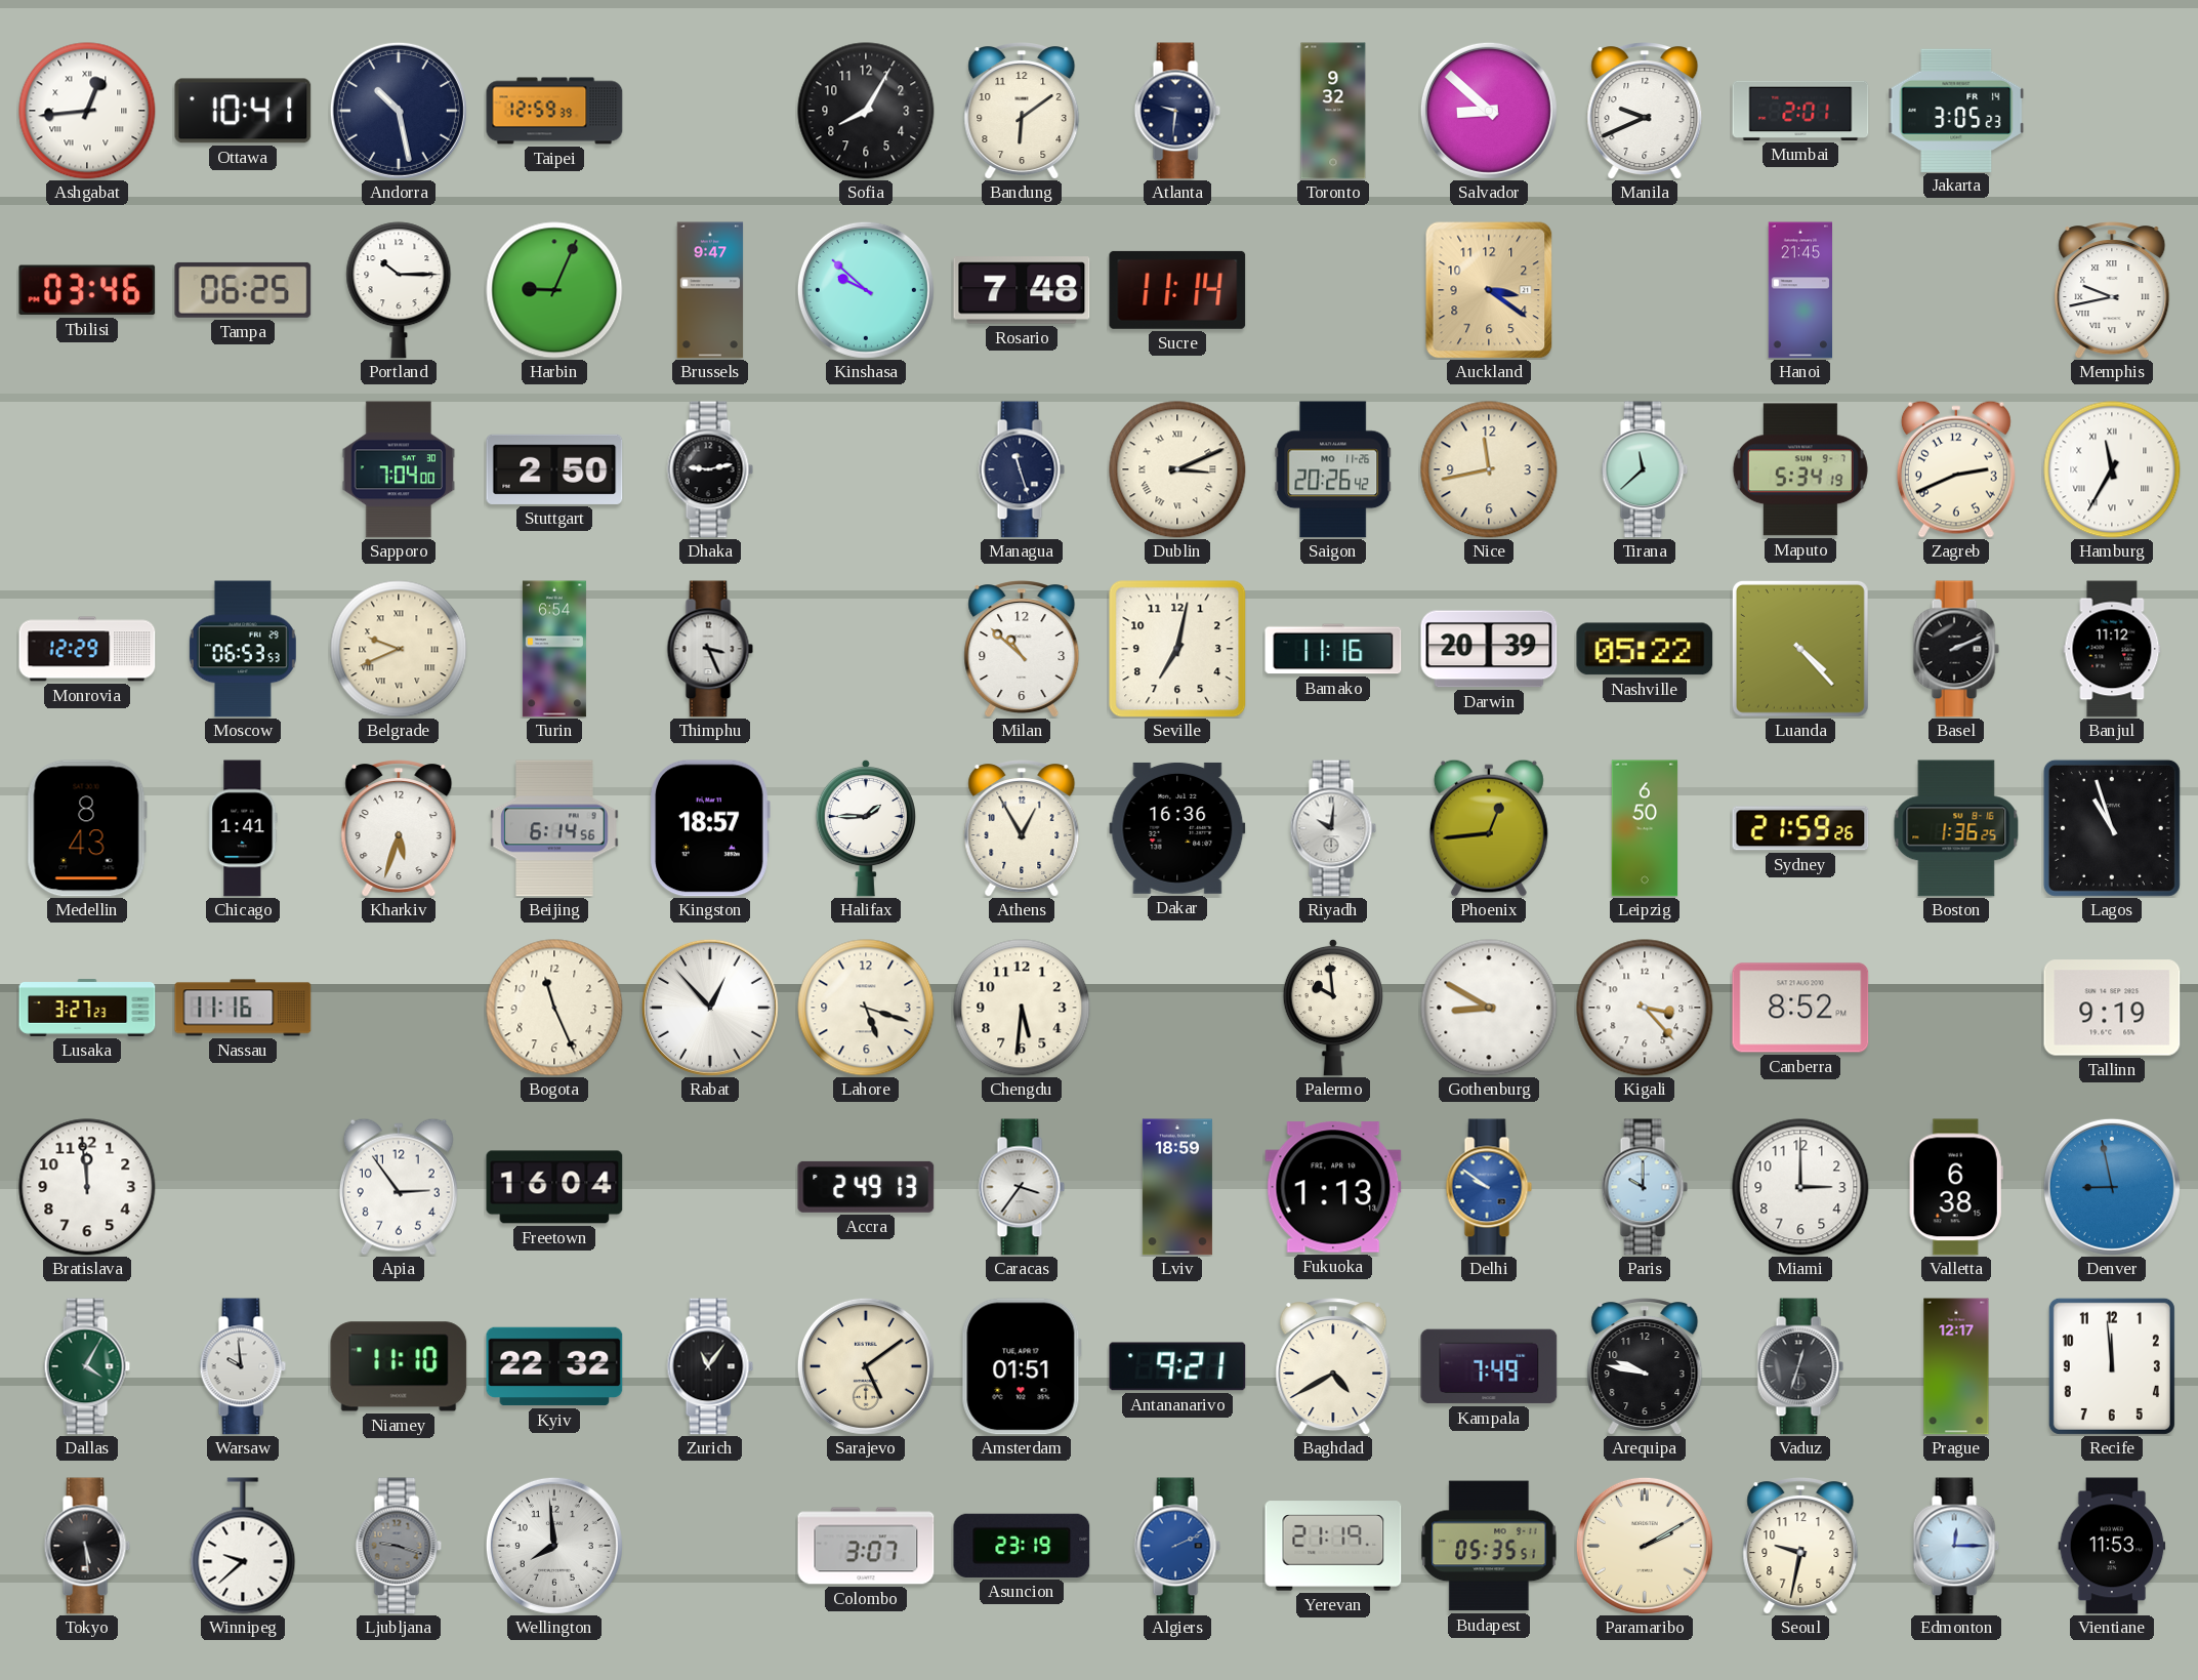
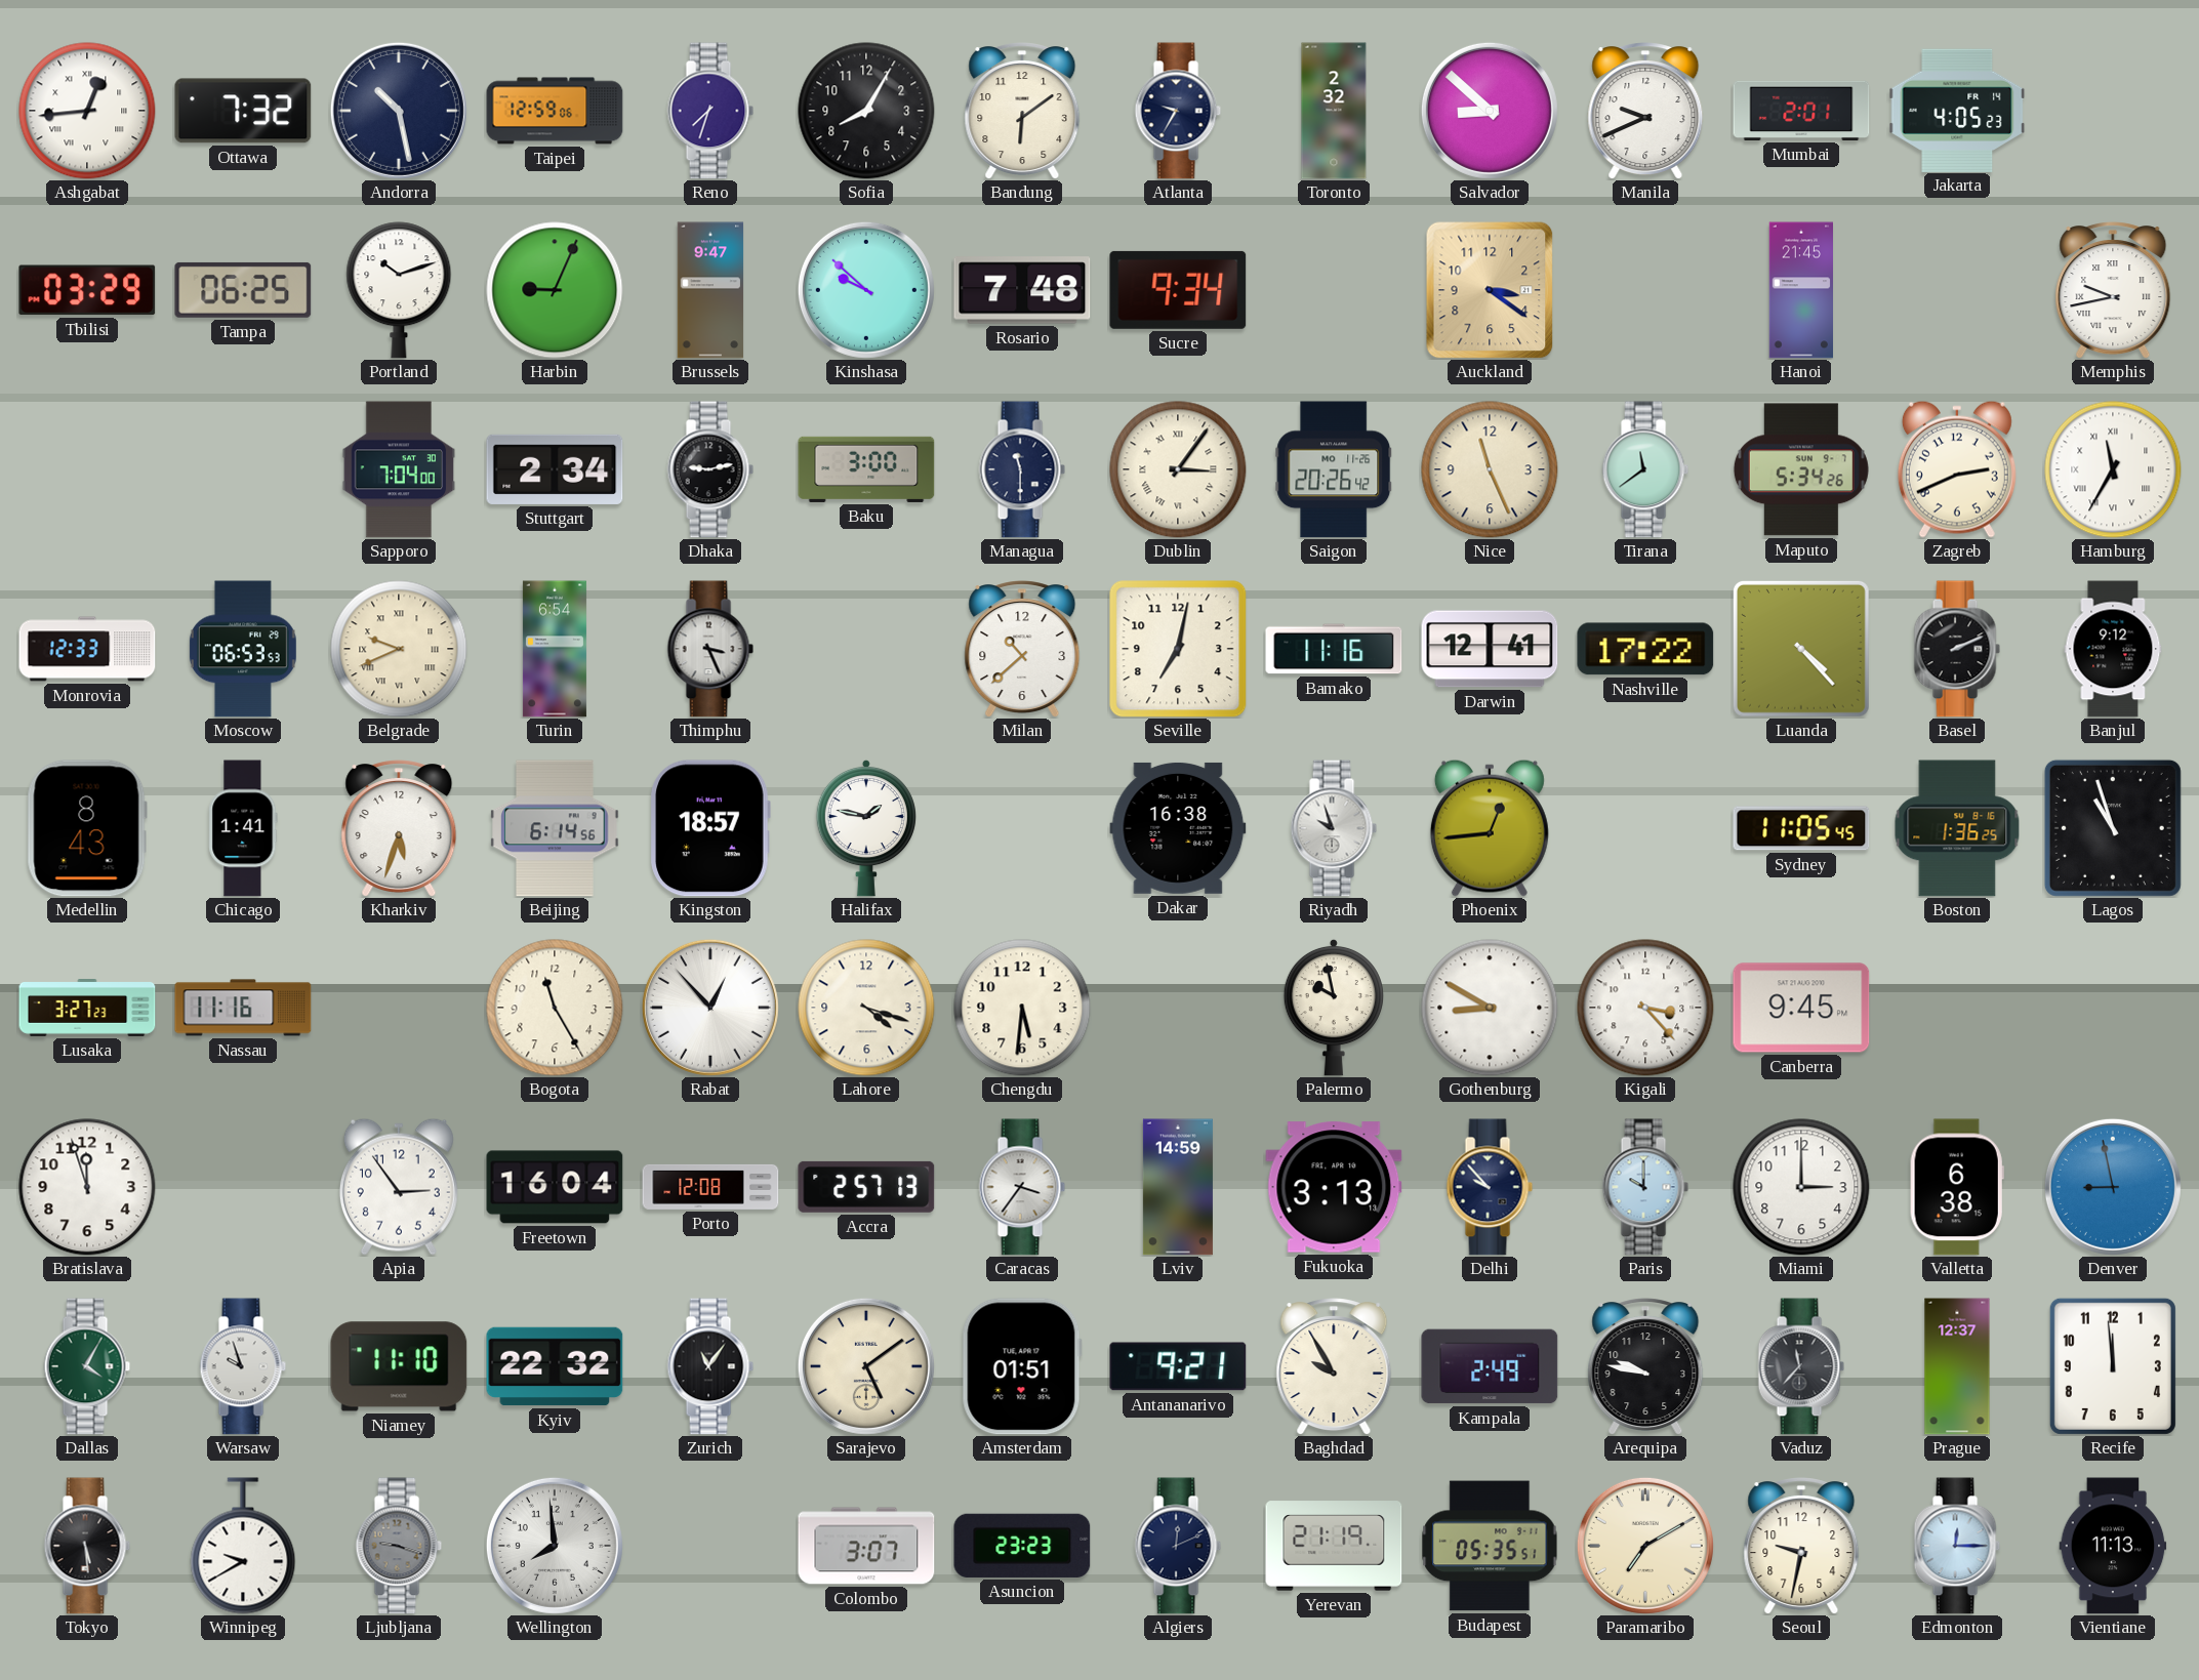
Ottawa: 10:41 -> 7:32 (243, 111)
Taipei: 12:59:39 -> 12:59:06 (555, 111)
Reno: none -> 7:33 (710, 111)
Atlanta: 9:31 -> 9:35 (1178, 111)
Toronto: 9:32 -> 2:32 (1334, 111)
Jakarta: 3:05 -> 4:05 (1957, 110)
Tbilisi: 03:46 -> 03:29 (87, 290)
Portland: 10:15 -> 10:12 (399, 290)
Sucre: 11:14 -> 9:34 (1178, 290)
Stuttgart: 2:50 -> 2:34 (555, 469)
Baku: none -> 3:00 (866, 469)
Managua: 11:27 -> 11:30 (1022, 469)
Dublin: 3:11 -> 3:06 (1178, 469)
Nice: 11:43 -> 11:26 (1490, 469)
Tirana: 11:38 -> 11:39 (1645, 469)
Maputo: 5:34:19 -> 5:34:26 (1801, 469)
Monrovia: 12:29 -> 12:33 (87, 649)
Milan: 10:52 -> 10:38 (1022, 649)
Darwin: 20:39 -> 12:41 (1490, 649)
Nashville: 05:22 -> 17:22 (1645, 649)
Banjul: 11:12 -> 9:12 (2113, 649)
Halifax: 1:45 -> 1:47 (866, 828)
Athens: 12:55 -> none (1022, 828)
Dakar: 16:36 -> 16:38 (1178, 828)
Riyadh: 10:01 -> 9:57 (1334, 828)
Leipzig: 6:50 -> none (1645, 828)
Sydney: 21:59 -> 11:05 (1801, 828)
Bogota: 11:26 -> 11:25 (555, 1008)
Lahore: 5:18 -> 4:18 (866, 1008)
Palermo: 9:59 -> 9:58 (1334, 1008)
Canberra: 8:52 -> 9:45 (1801, 1008)
Tallinn: 9:19 -> none (2112, 1008)
Bratislava: 11:59 -> 11:57 (87, 1187)
Porto: none -> 12:08 (710, 1187)
Accra: 2:49 -> 2:57 (866, 1187)
Lviv: 18:59 -> 14:59 (1178, 1187)
Fukuoka: 1:13 -> 3:13 (1334, 1187)
Delhi: 9:51 -> 9:53 (1490, 1187)
Delhi dial: blue -> navy (1490, 1187)
Warsaw: 9:59 -> 9:57 (243, 1366)
Baghdad: 4:40 -> 9:55 (1334, 1366)
Kampala: 7:49 -> 2:49 (1490, 1366)
Vaduz: 12:33 -> 11:37 (1801, 1366)
Prague: 12:17 -> 12:37 (1957, 1366)
Winnipeg: 9:38 -> 9:40 (243, 1546)
Asuncion: 23:19 -> 23:23 (1022, 1546)
Algiers: 2:11 -> 12:11 (1178, 1546)
Algiers dial: blue -> navy (1178, 1546)
Paramaribo: 2:10 -> 7:10 (1645, 1546)
Vientiane: 11:53 -> 11:13 (2113, 1546)
